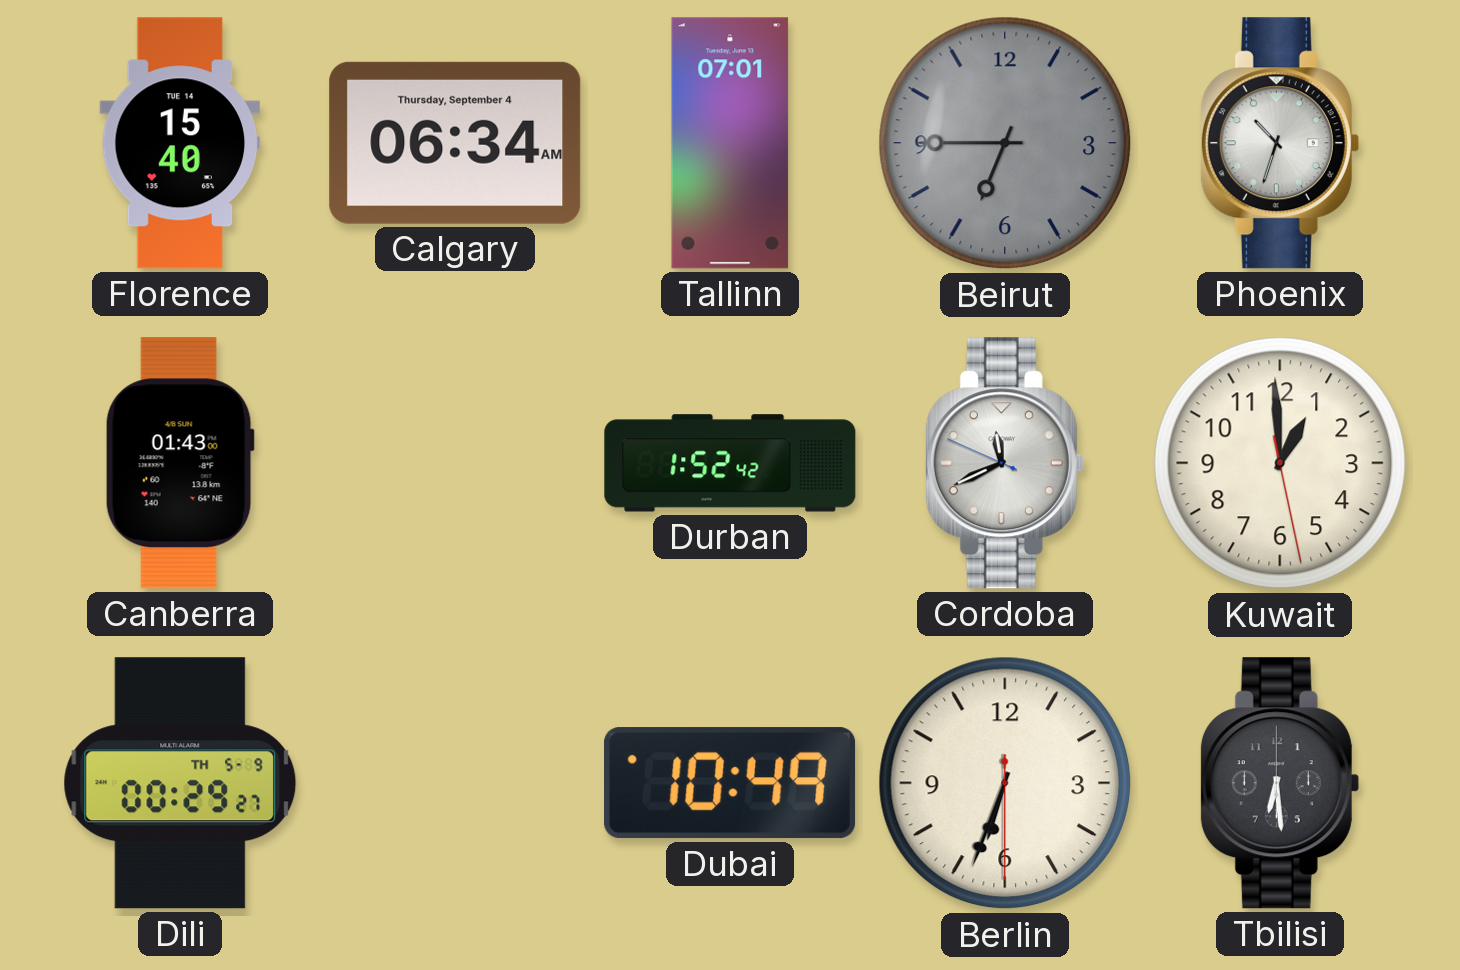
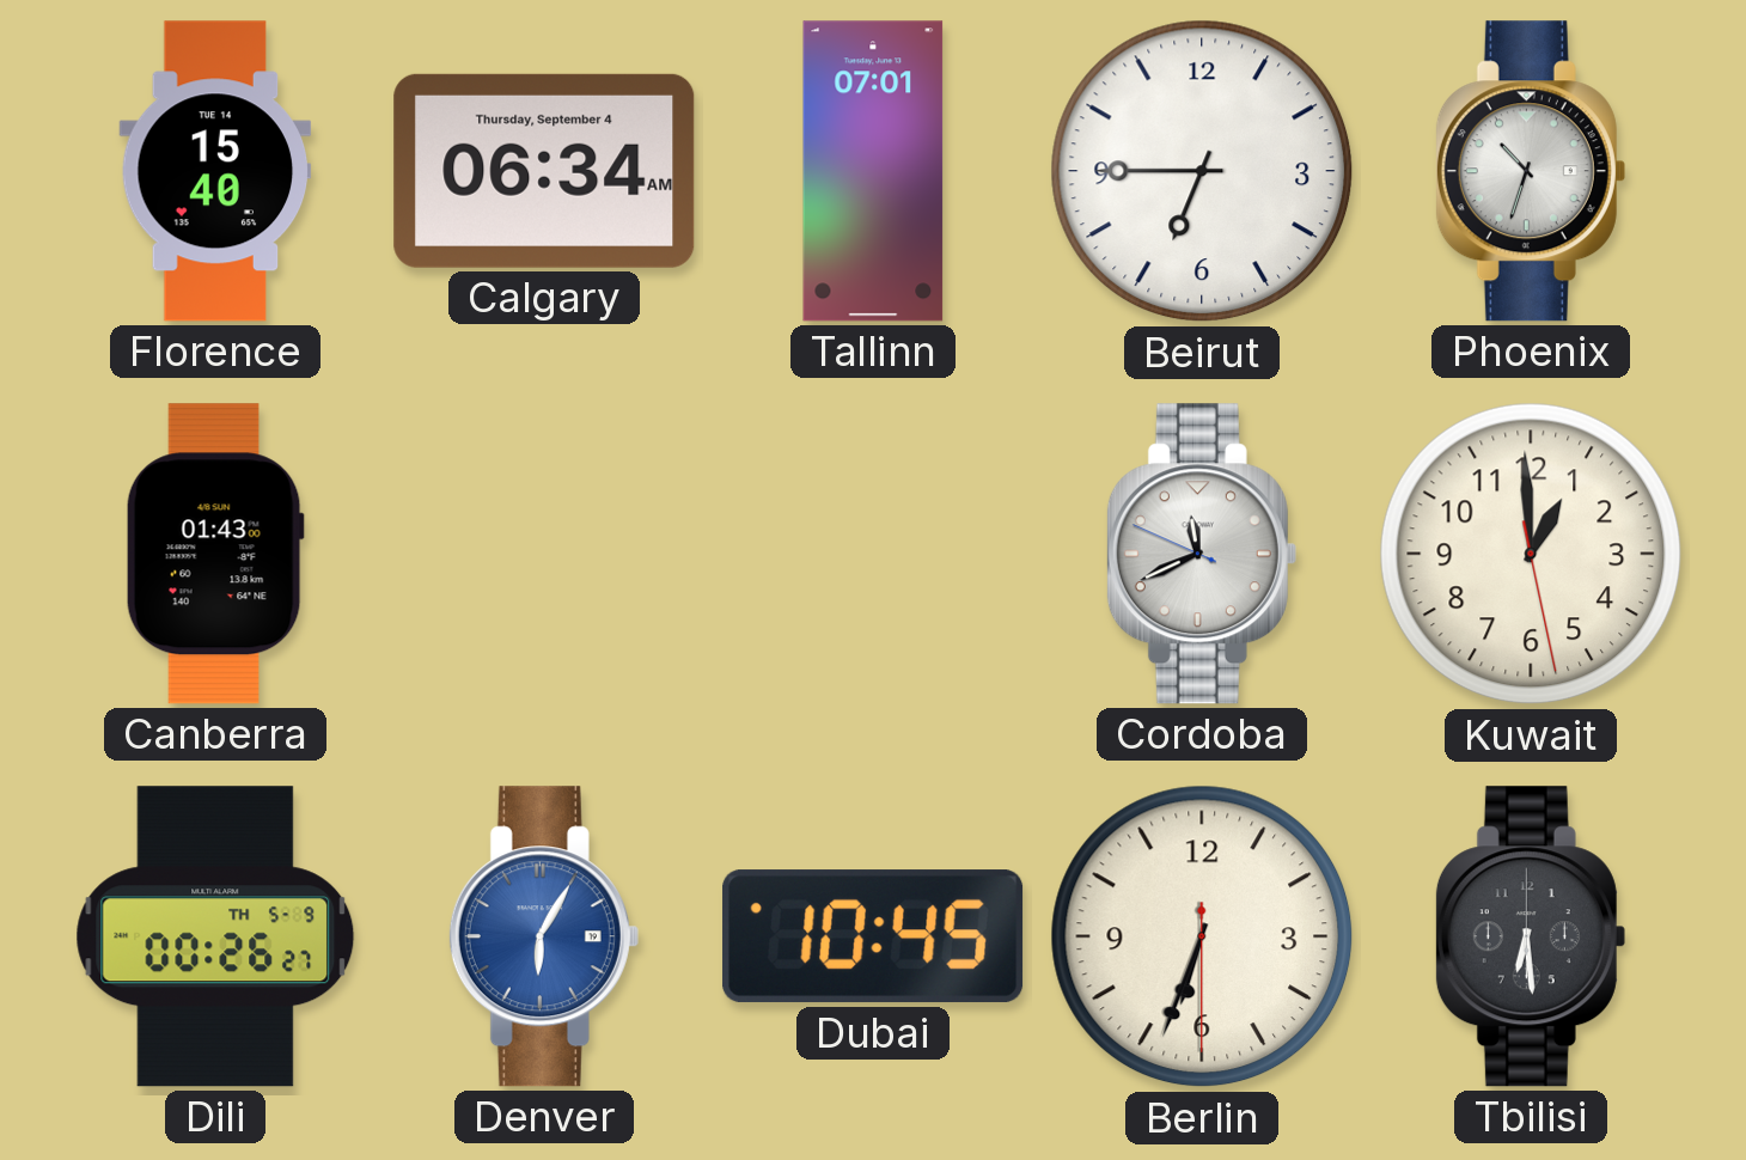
Beirut dial: grey -> white (1202, 171)
Durban: 1:52 -> none (730, 463)
Dili: 00:29 -> 00:26 (215, 936)
Denver: none -> 6:05 (544, 936)
Dubai: 10:49 -> 10:45 (873, 936)
